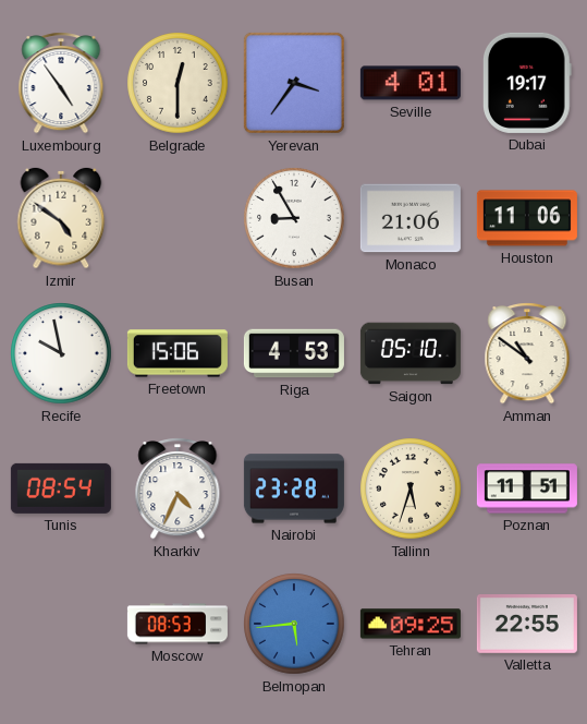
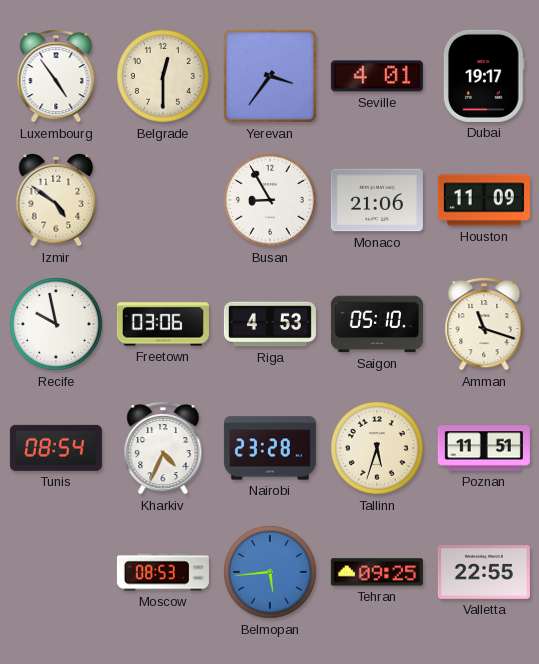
Houston: 11:06 -> 11:09 (484, 200)
Freetown: 15:06 -> 03:06 (163, 324)
Amman: 10:51 -> 11:18 (484, 324)
